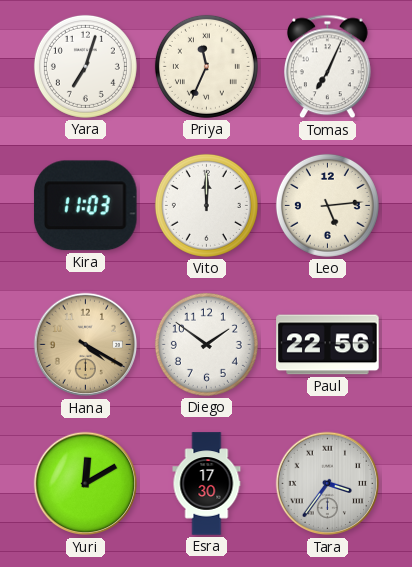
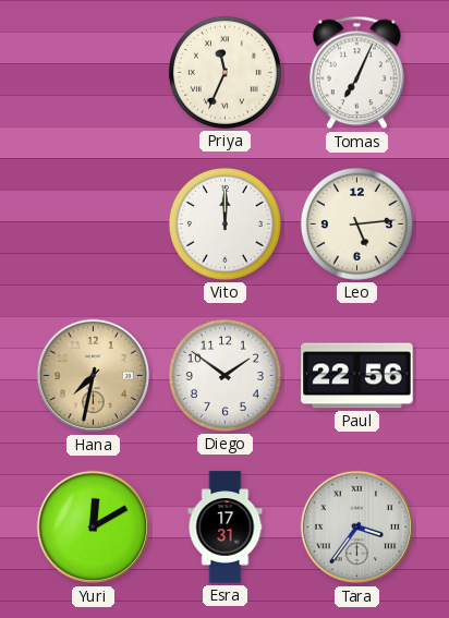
Yara: 7:03 -> none (85, 66)
Kira: 11:03 -> none (85, 206)
Hana: 4:20 -> 7:32 (94, 376)
Esra: 17:30 -> 17:31 (226, 528)
